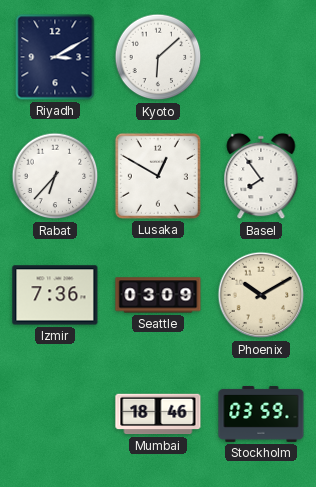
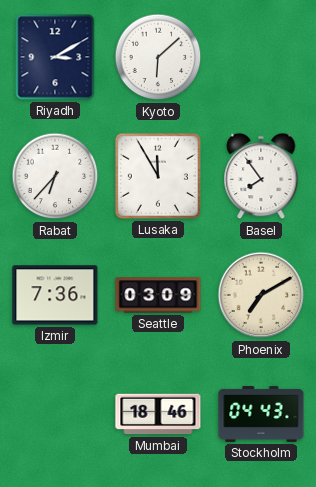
Lusaka: 12:50 -> 11:55 (158, 176)
Phoenix: 10:10 -> 7:10 (261, 295)
Stockholm: 03:59 -> 04:43 (261, 414)
